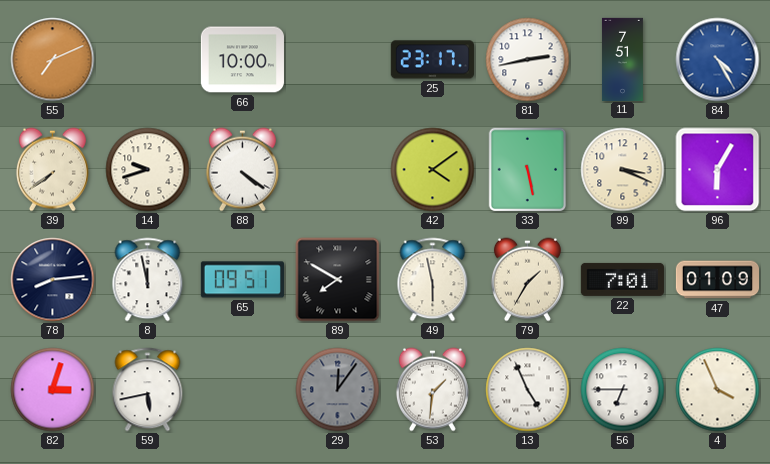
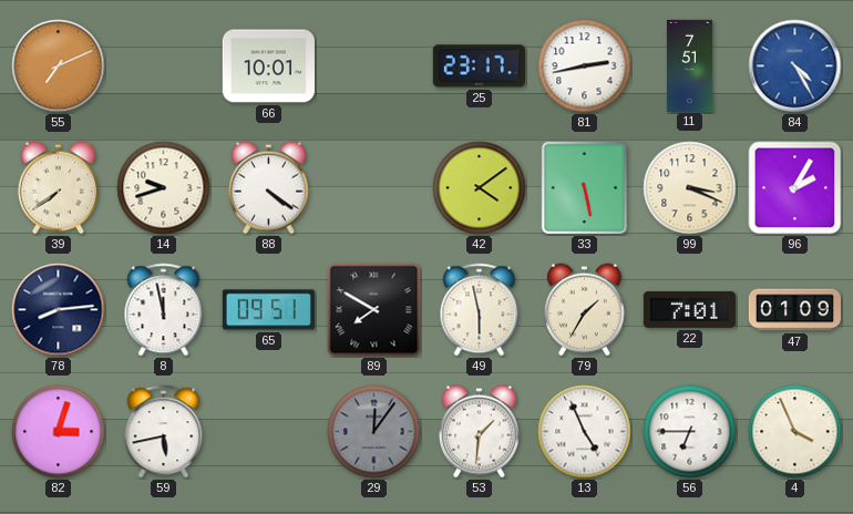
66: 10:00 -> 10:01 (268, 66)
96: 6:05 -> 2:05 (795, 188)
